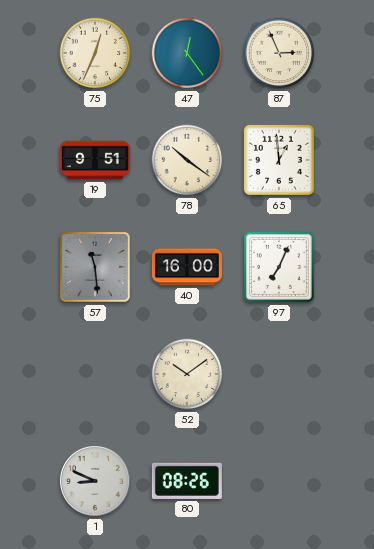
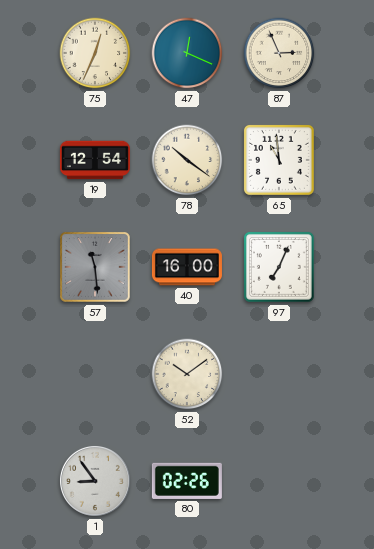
47: 12:24 -> 12:19 (187, 53)
19: 9:51 -> 12:54 (95, 160)
65: 12:59 -> 10:59 (279, 160)
1: 8:49 -> 8:54 (95, 481)
80: 08:26 -> 02:26 (187, 481)
